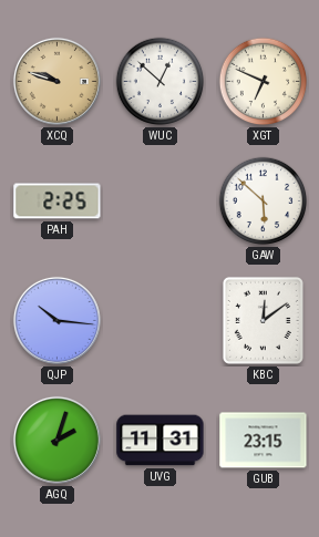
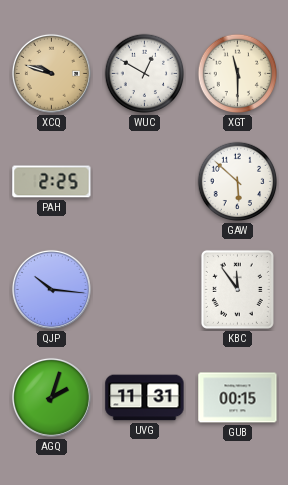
WUC: 12:52 -> 12:50 (145, 74)
XGT: 6:49 -> 11:30 (238, 74)
KBC: 12:09 -> 11:54 (237, 289)
GUB: 23:15 -> 00:15 (238, 398)
